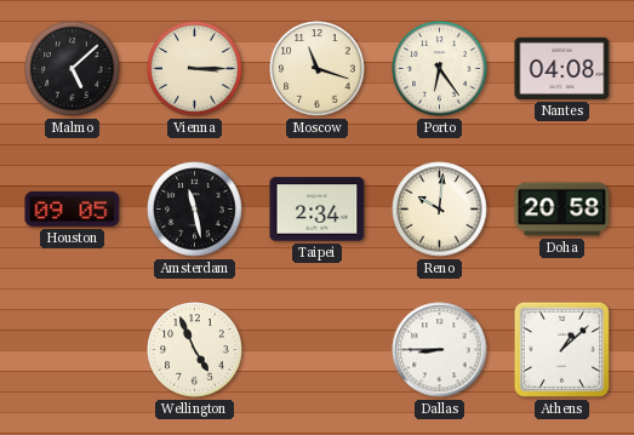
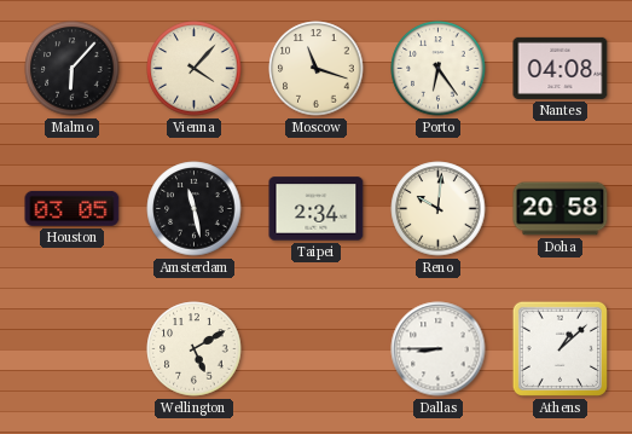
Malmo: 5:08 -> 6:07 (73, 69)
Vienna: 3:15 -> 4:07 (195, 69)
Houston: 09:05 -> 03:05 (73, 208)
Wellington: 4:56 -> 5:10 (195, 349)
